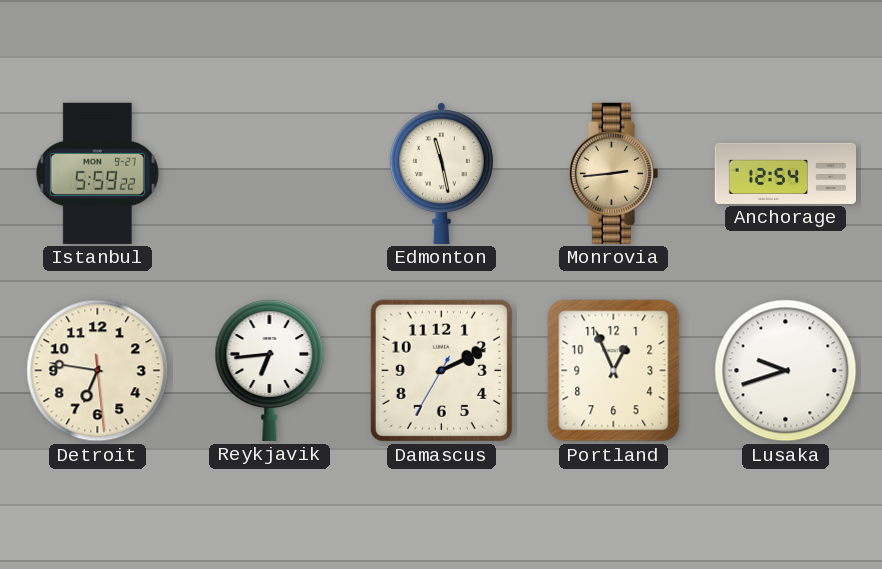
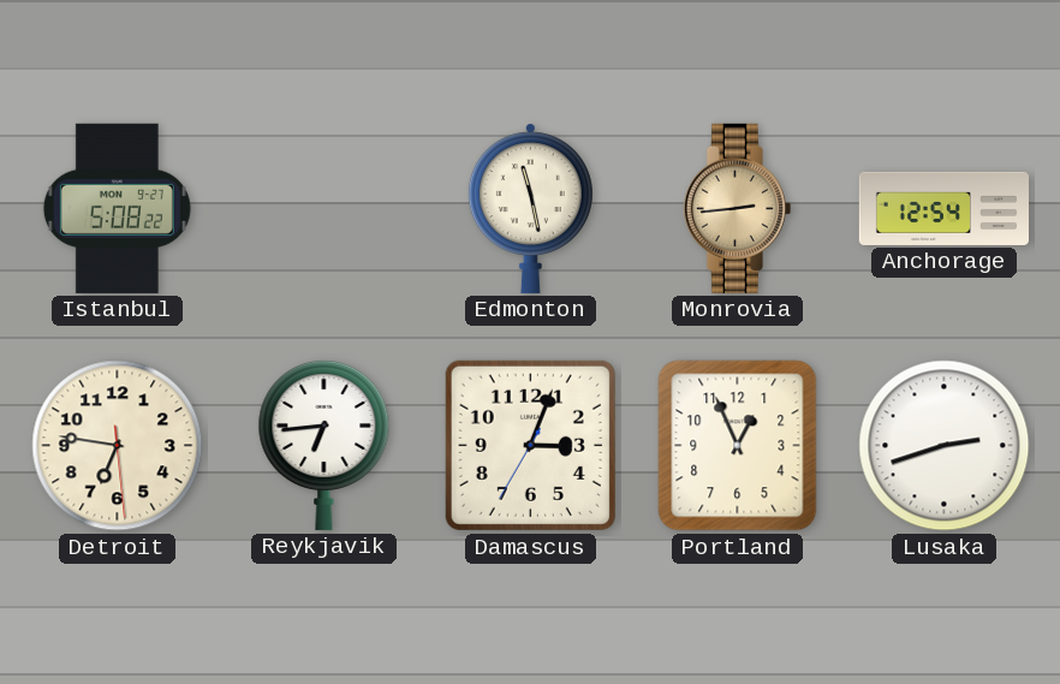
Istanbul: 5:59 -> 5:08 (117, 208)
Damascus: 2:10 -> 3:03 (530, 445)
Lusaka: 9:42 -> 2:42 (945, 446)
